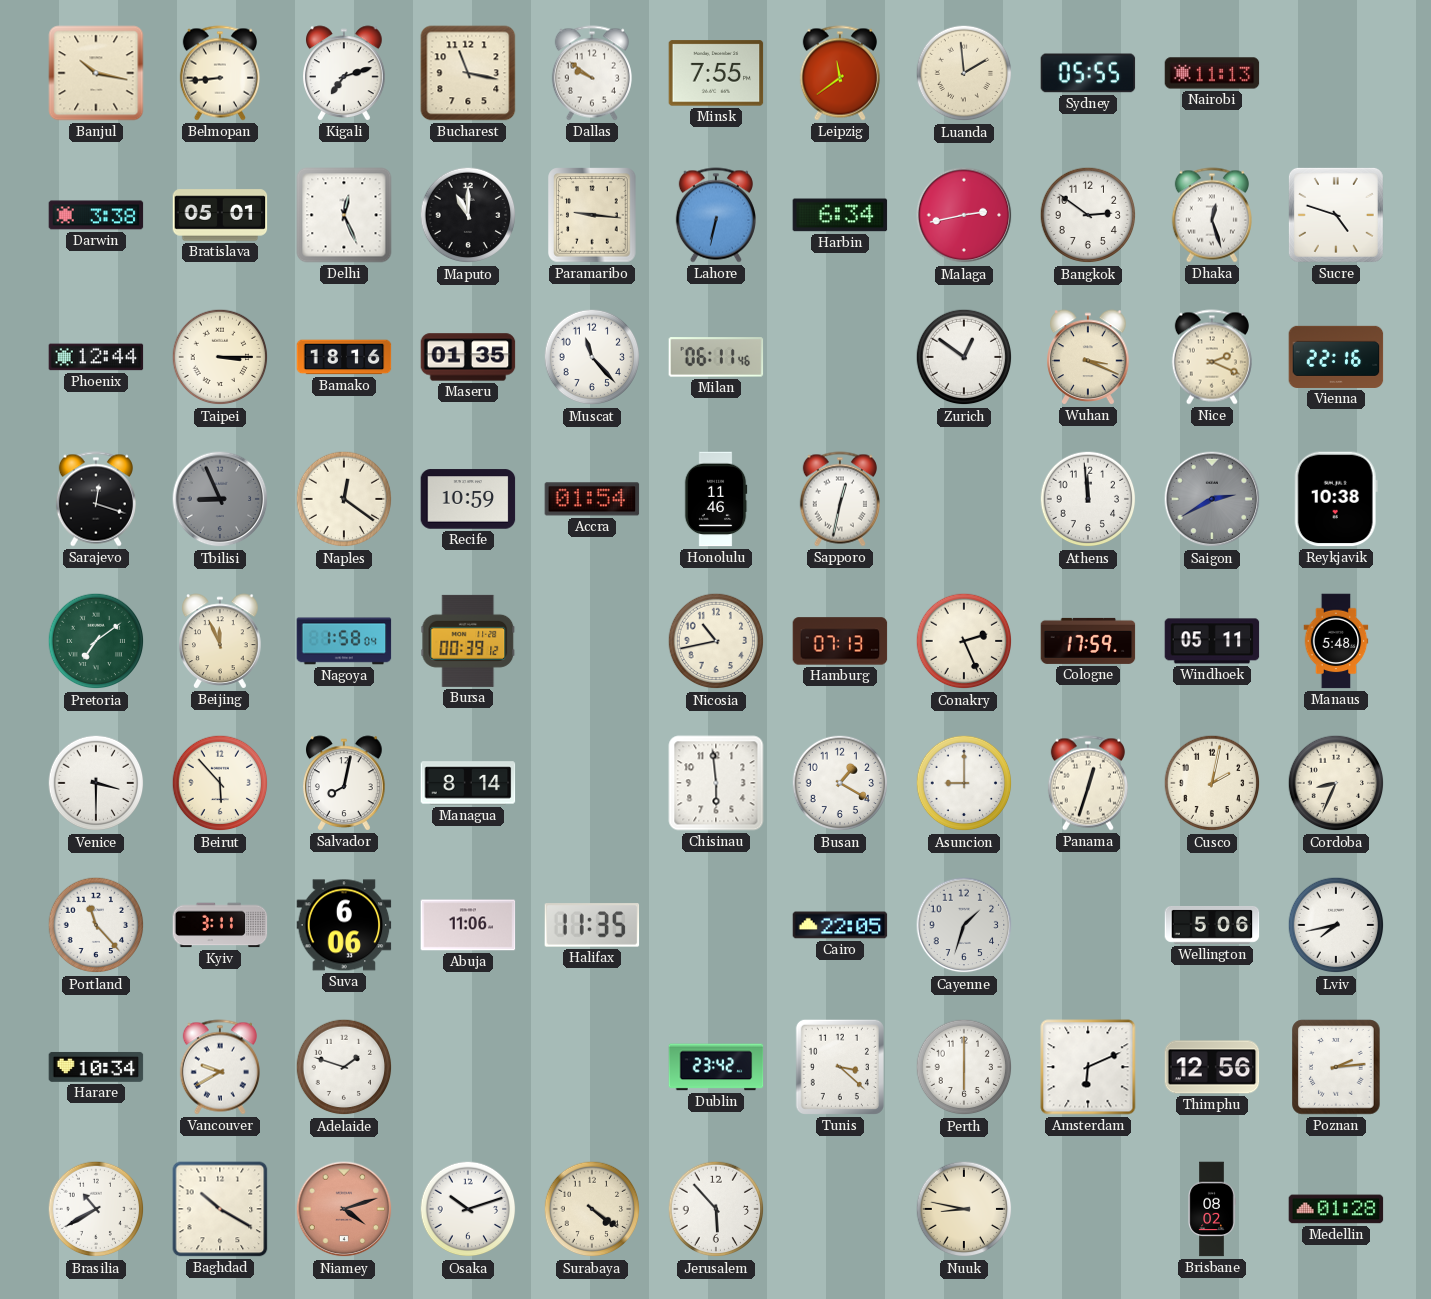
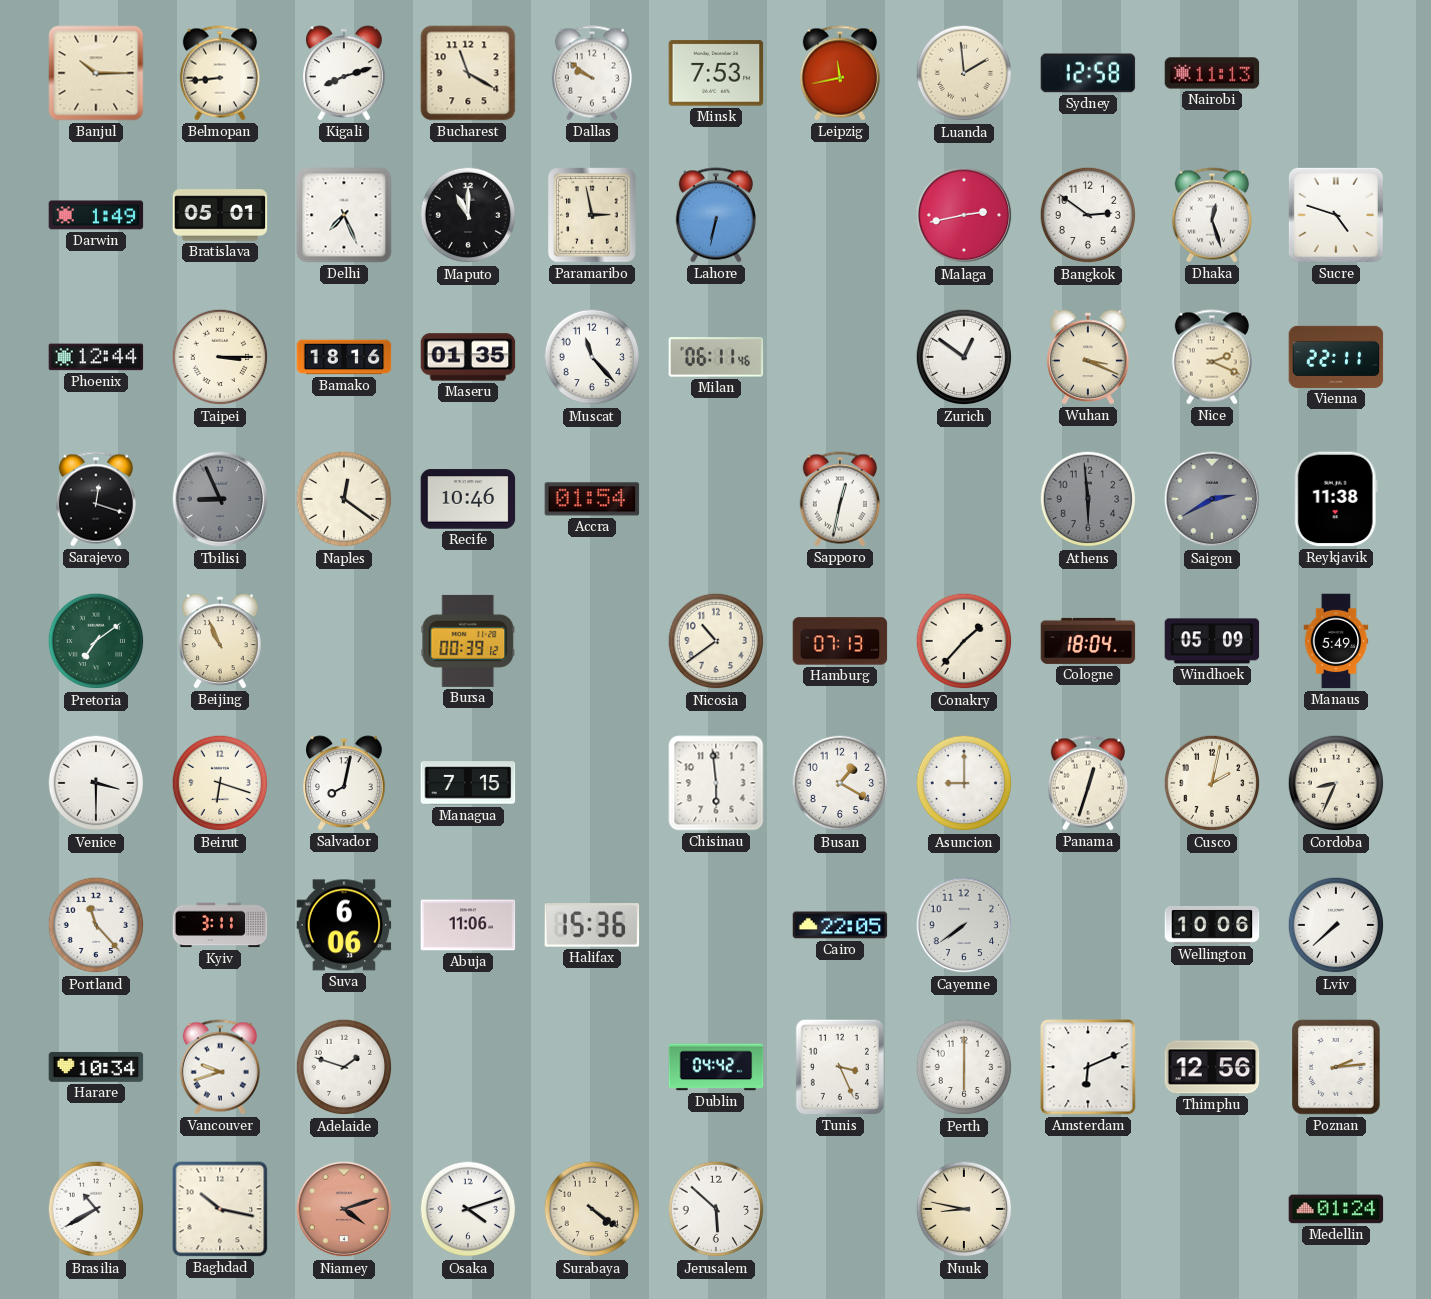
Banjul: 10:17 -> 10:15 (96, 73)
Kigali: 7:12 -> 8:12 (345, 73)
Bucharest: 11:17 -> 11:20 (468, 73)
Minsk: 7:55 -> 7:53 (716, 73)
Leipzig: 11:39 -> 11:43 (840, 73)
Sydney: 05:55 -> 12:58 (1088, 73)
Darwin: 3:38 -> 1:49 (96, 215)
Delhi: 12:26 -> 7:26 (344, 215)
Paramaribo: 9:16 -> 2:58 (592, 215)
Harbin: 6:34 -> none (840, 215)
Vienna: 22:16 -> 22:11 (1336, 357)
Recife: 10:59 -> 10:46 (468, 499)
Honolulu: 11:46 -> none (716, 499)
Athens: 11:59 -> 5:59 (1088, 499)
Athens dial: white -> grey (1088, 499)
Reykjavik: 10:38 -> 11:38 (1336, 499)
Beijing: 11:56 -> 10:56 (221, 641)
Nagoya: 1:58 -> none (344, 641)
Nicosia: 10:43 -> 10:39 (716, 641)
Conakry: 2:26 -> 1:37 (964, 641)
Cologne: 17:59 -> 18:04 (1088, 641)
Windhoek: 05:11 -> 05:09 (1212, 641)
Manaus: 5:48 -> 5:49 (1336, 641)
Beirut: 5:53 -> 6:18 (220, 783)
Managua: 8:14 -> 7:15 (468, 783)
Halifax: 11:35 -> 15:36 (592, 925)
Cayenne: 1:33 -> 7:39 (964, 925)
Wellington: 5:06 -> 10:06 (1212, 926)
Lviv: 7:43 -> 7:38 (1336, 925)
Vancouver: 9:40 -> 9:42 (220, 1067)
Dublin: 23:42 -> 04:42 (716, 1067)
Tunis: 3:22 -> 3:26 (840, 1067)
Baghdad: 10:20 -> 10:17 (220, 1209)
Osaka: 10:12 -> 4:12 (468, 1209)
Jerusalem: 5:53 -> 5:52 (716, 1209)
Brisbane: 08:02 -> none (1212, 1209)
Medellin: 01:28 -> 01:24 (1336, 1209)
